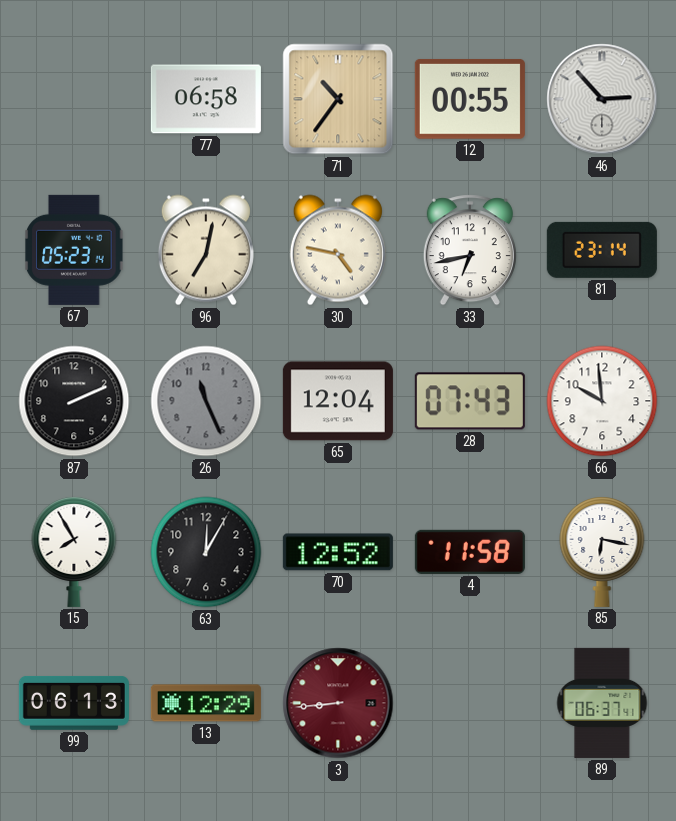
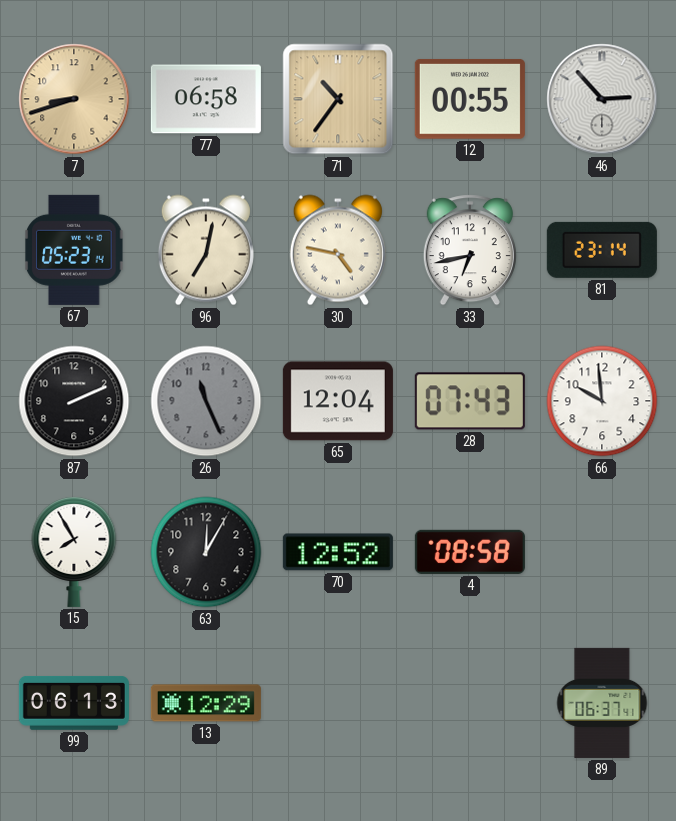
7: none -> 8:42 (74, 99)
4: 11:58 -> 08:58 (470, 552)
85: 6:17 -> none (602, 552)
3: 8:44 -> none (338, 703)
